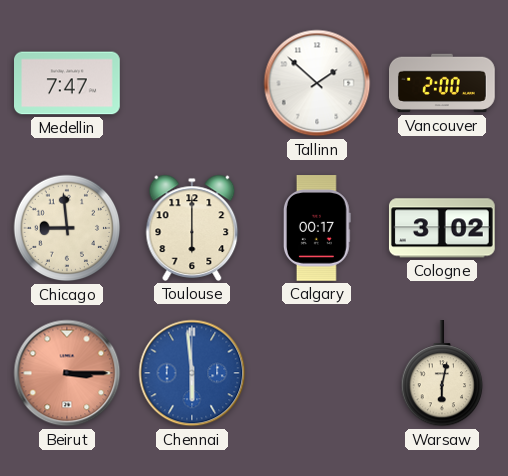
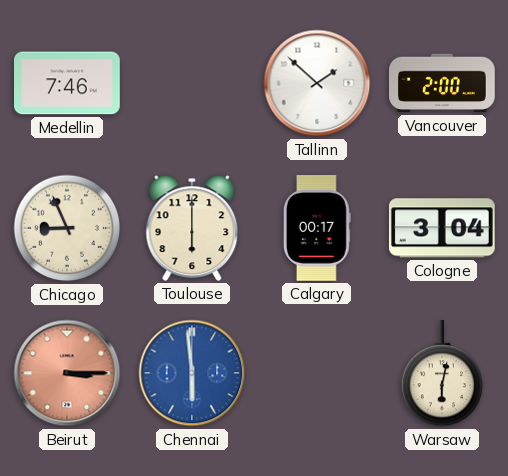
Medellin: 7:47 -> 7:46 (68, 83)
Chicago: 8:59 -> 8:56 (67, 228)
Cologne: 3:02 -> 3:04 (442, 228)
